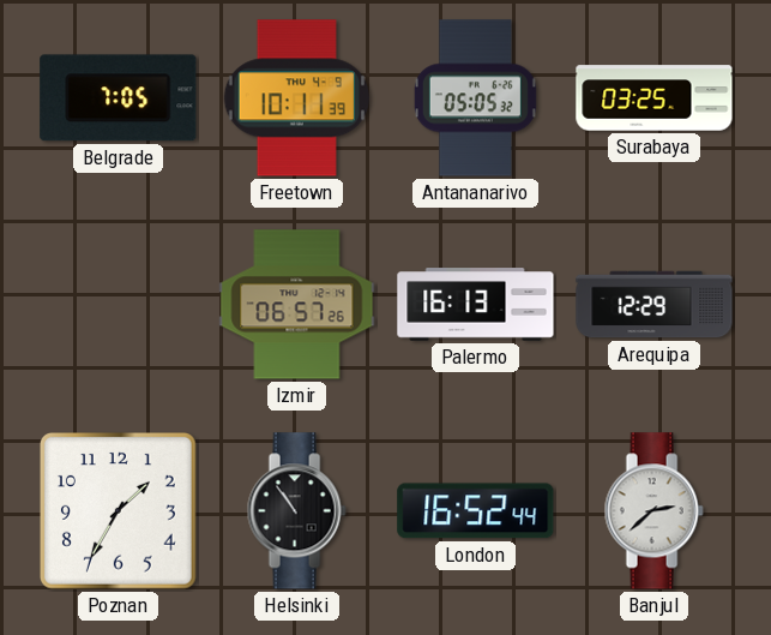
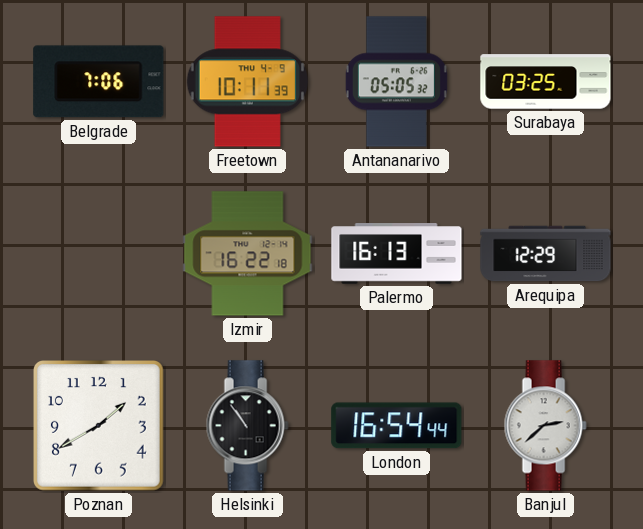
Belgrade: 7:05 -> 7:06 (99, 82)
Izmir: 06:57 -> 16:22 (248, 254)
Poznan: 1:35 -> 1:40 (99, 426)
London: 16:52 -> 16:54 (397, 426)
